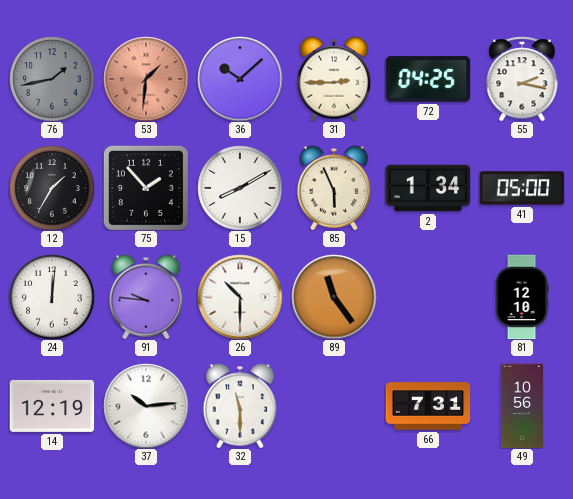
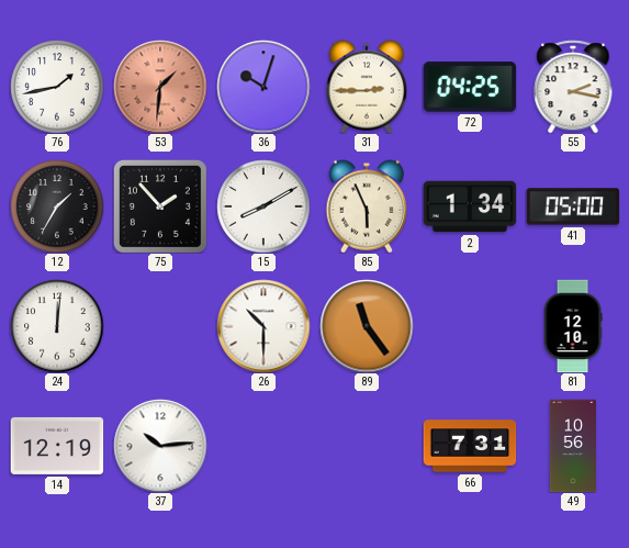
76 dial: grey -> white (57, 87)
36: 10:08 -> 10:03 (263, 87)
91: 9:46 -> none (146, 297)
32: 11:30 -> none (240, 406)
